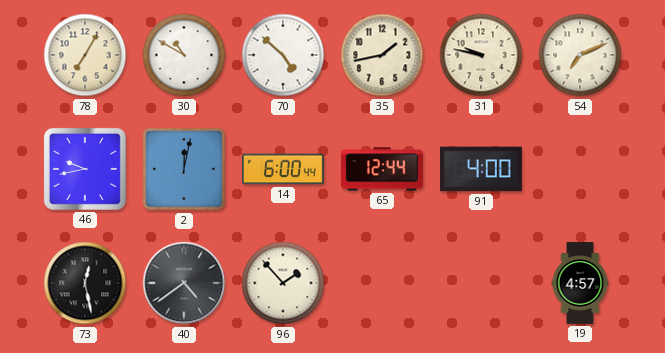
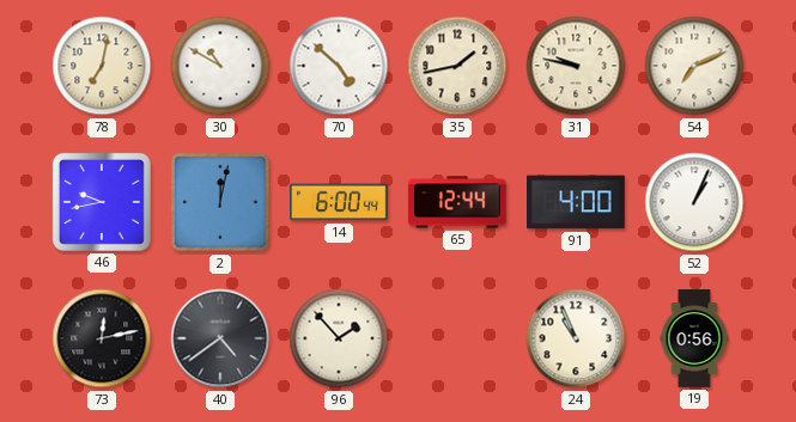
78: 7:05 -> 7:02 (102, 66)
52: none -> 1:04 (694, 202)
73: 12:28 -> 12:13 (102, 338)
24: none -> 10:56 (576, 338)
19: 4:57 -> 0:56 (694, 338)
